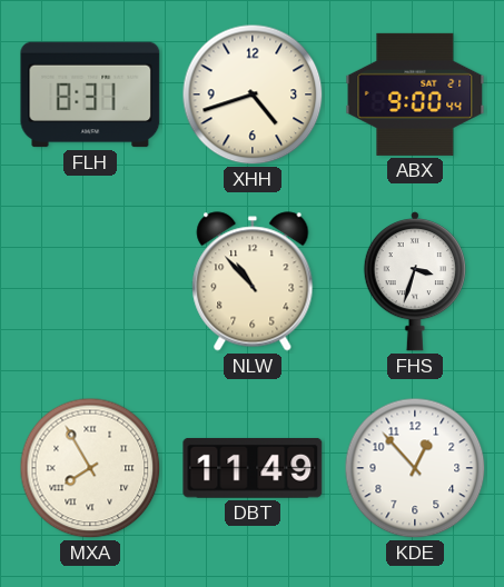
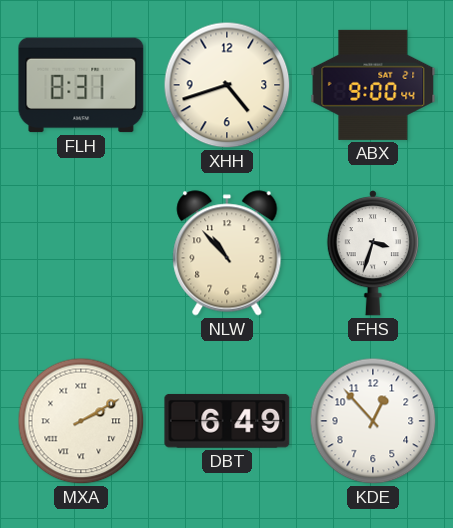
MXA: 7:55 -> 2:10 (81, 421)
DBT: 11:49 -> 6:49 (227, 421)
